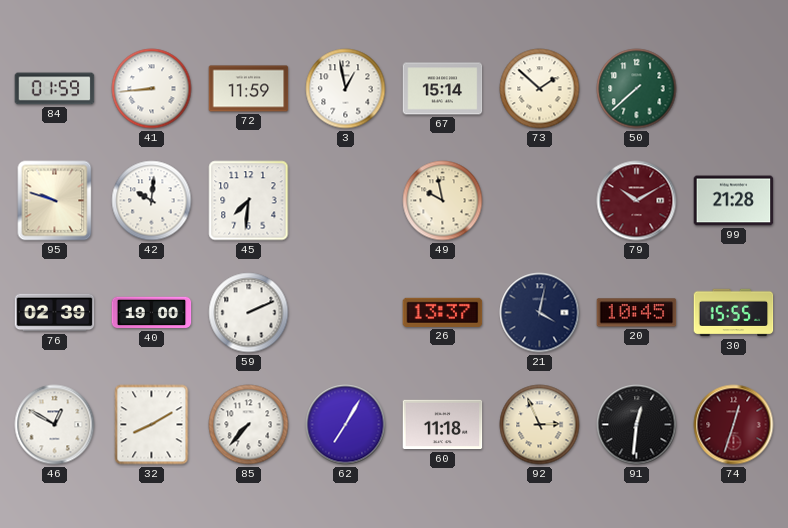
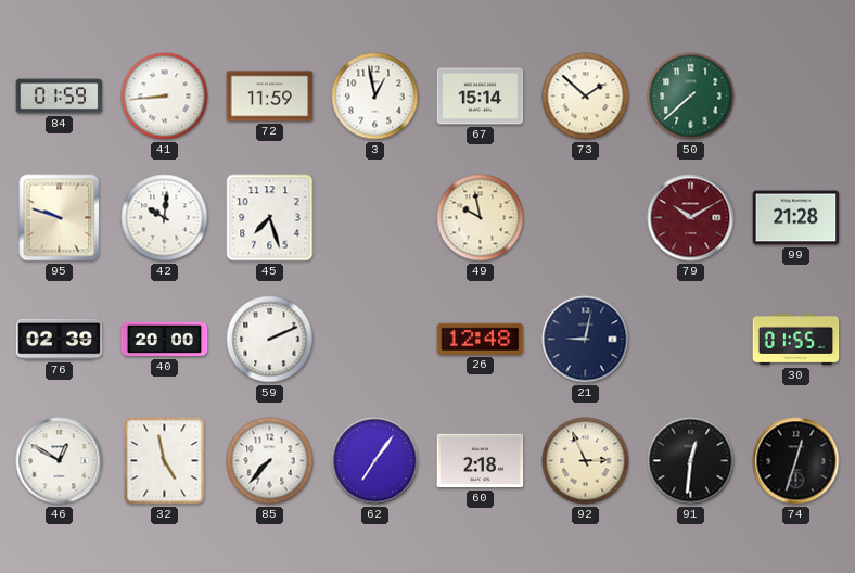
45: 7:31 -> 7:27 (270, 218)
40: 19:00 -> 20:00 (165, 340)
26: 13:37 -> 12:48 (481, 339)
21: 4:02 -> 9:02 (586, 340)
20: 10:45 -> none (637, 313)
30: 15:55 -> 01:55 (796, 340)
32: 8:10 -> 4:58 (165, 461)
62: 7:05 -> 7:06 (375, 461)
60: 11:18 -> 2:18 (481, 461)
74 dial: burgundy -> black (796, 461)
